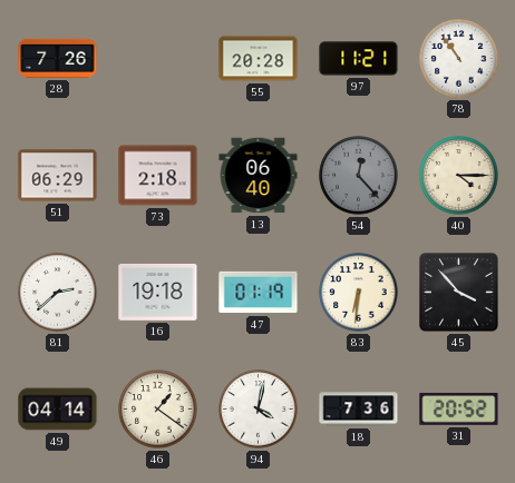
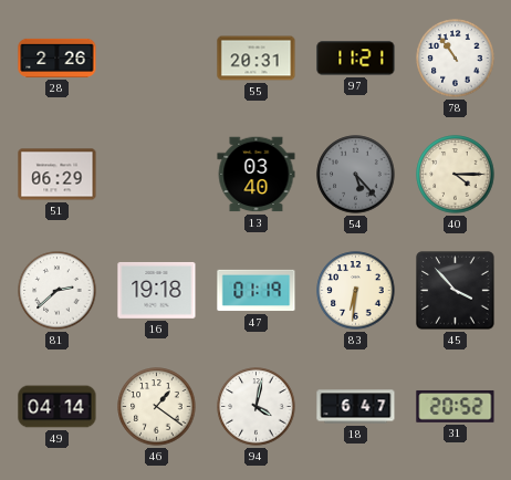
28: 7:26 -> 2:26 (58, 58)
55: 20:28 -> 20:31 (257, 59)
73: 2:18 -> none (158, 176)
13: 06:40 -> 03:40 (257, 175)
54: 12:23 -> 5:23 (356, 175)
18: 7:36 -> 6:47 (356, 407)
